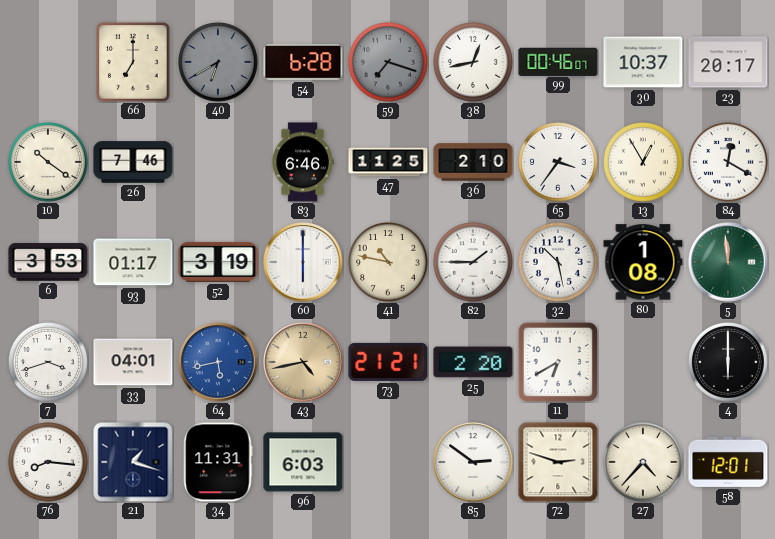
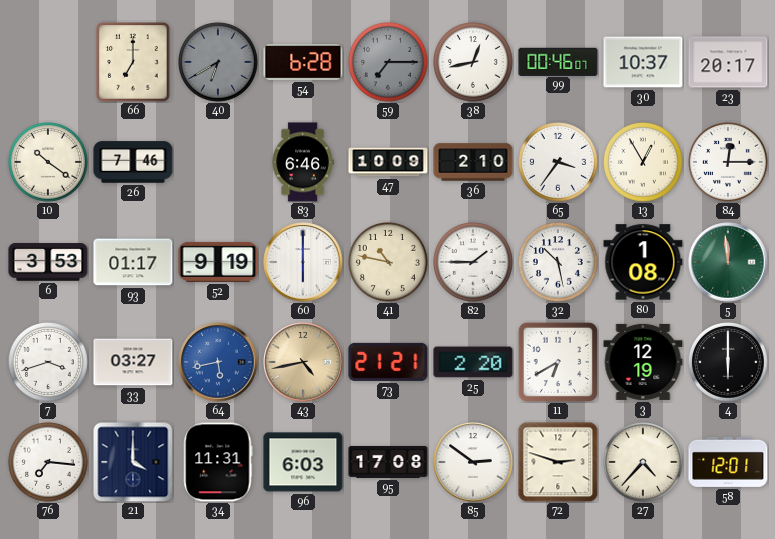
59: 7:18 -> 7:15 (389, 63)
47: 11:25 -> 10:09 (388, 162)
84: 12:20 -> 12:15 (729, 163)
52: 3:19 -> 9:19 (218, 262)
33: 04:01 -> 03:27 (133, 362)
3: none -> 12:19 (643, 362)
76: 8:16 -> 7:16 (49, 463)
21: 1:18 -> 4:00 (133, 462)
95: none -> 17:08 (388, 462)
